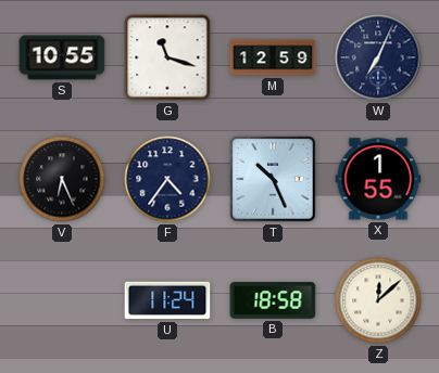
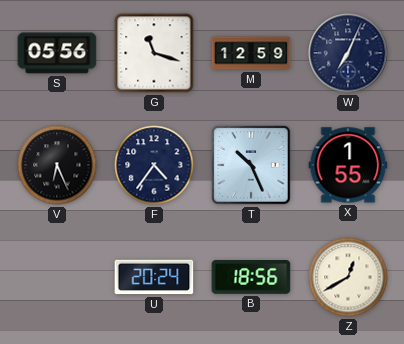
S: 10:55 -> 05:56 (57, 53)
U: 11:24 -> 20:24 (154, 277)
B: 18:58 -> 18:56 (251, 278)
Z: 12:08 -> 12:40 (348, 277)
